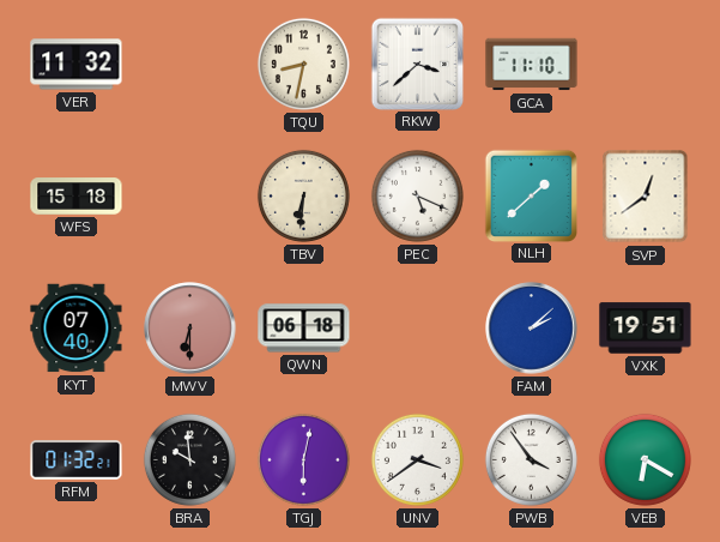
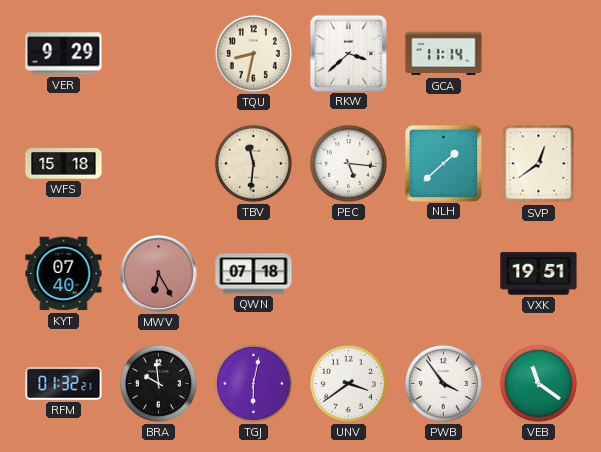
VER: 11:32 -> 9:29 (64, 54)
GCA: 11:10 -> 11:14 (444, 54)
TBV: 6:31 -> 11:31 (253, 163)
PEC: 5:19 -> 5:16 (348, 163)
MWV: 6:30 -> 6:25 (159, 274)
QWN: 06:18 -> 07:18 (254, 274)
FAM: 2:08 -> none (532, 329)
VEB: 6:20 -> 11:21 (538, 383)
